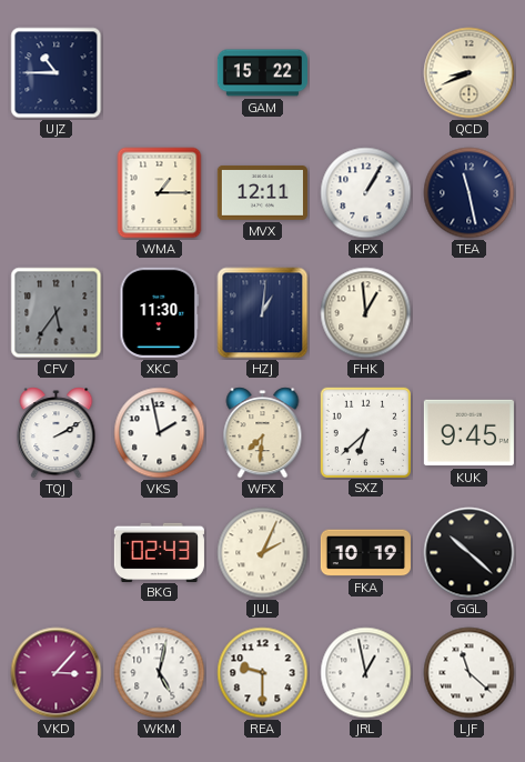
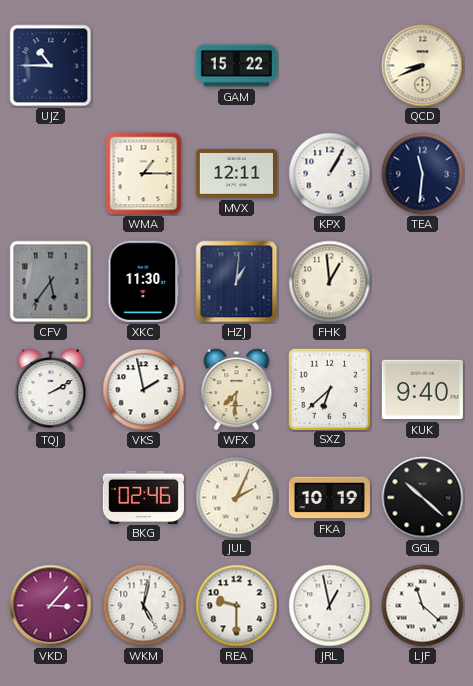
TEA: 11:28 -> 11:31 (423, 174)
KUK: 9:45 -> 9:40 (422, 390)
BKG: 02:43 -> 02:46 (143, 497)
